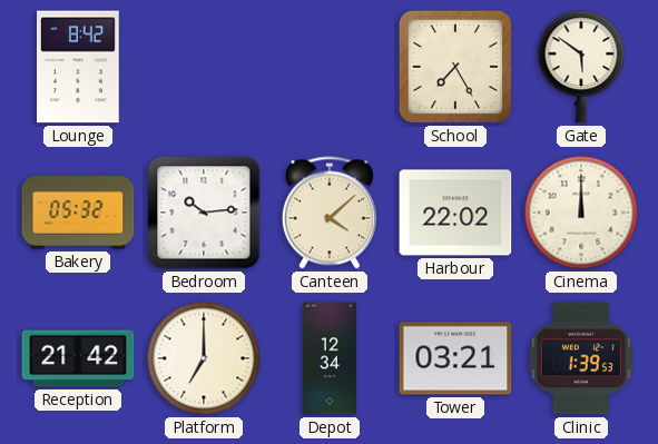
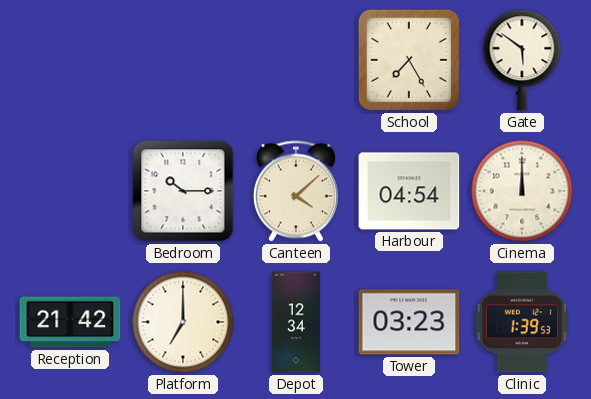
Lounge: 8:42 -> none (78, 67)
Bakery: 05:32 -> none (78, 213)
Bedroom: 10:14 -> 10:15 (183, 191)
Harbour: 22:02 -> 04:54 (409, 191)
Tower: 03:21 -> 03:23 (409, 322)
